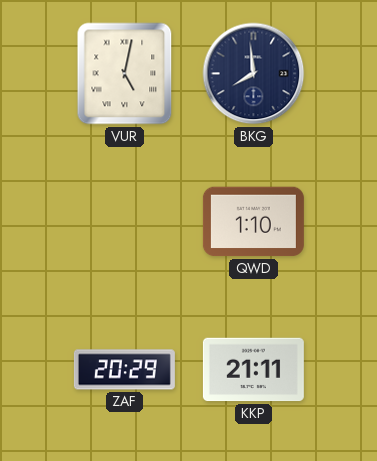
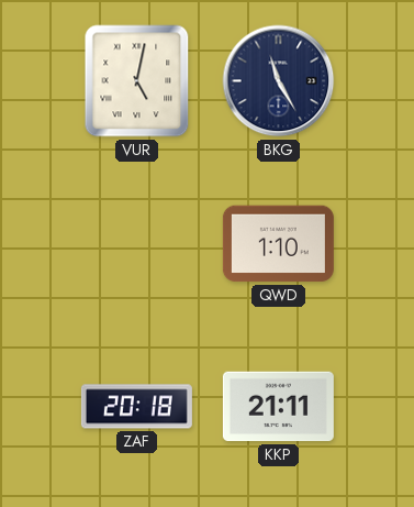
BKG: 7:59 -> 11:25 (279, 81)
ZAF: 20:29 -> 20:18 (136, 407)
